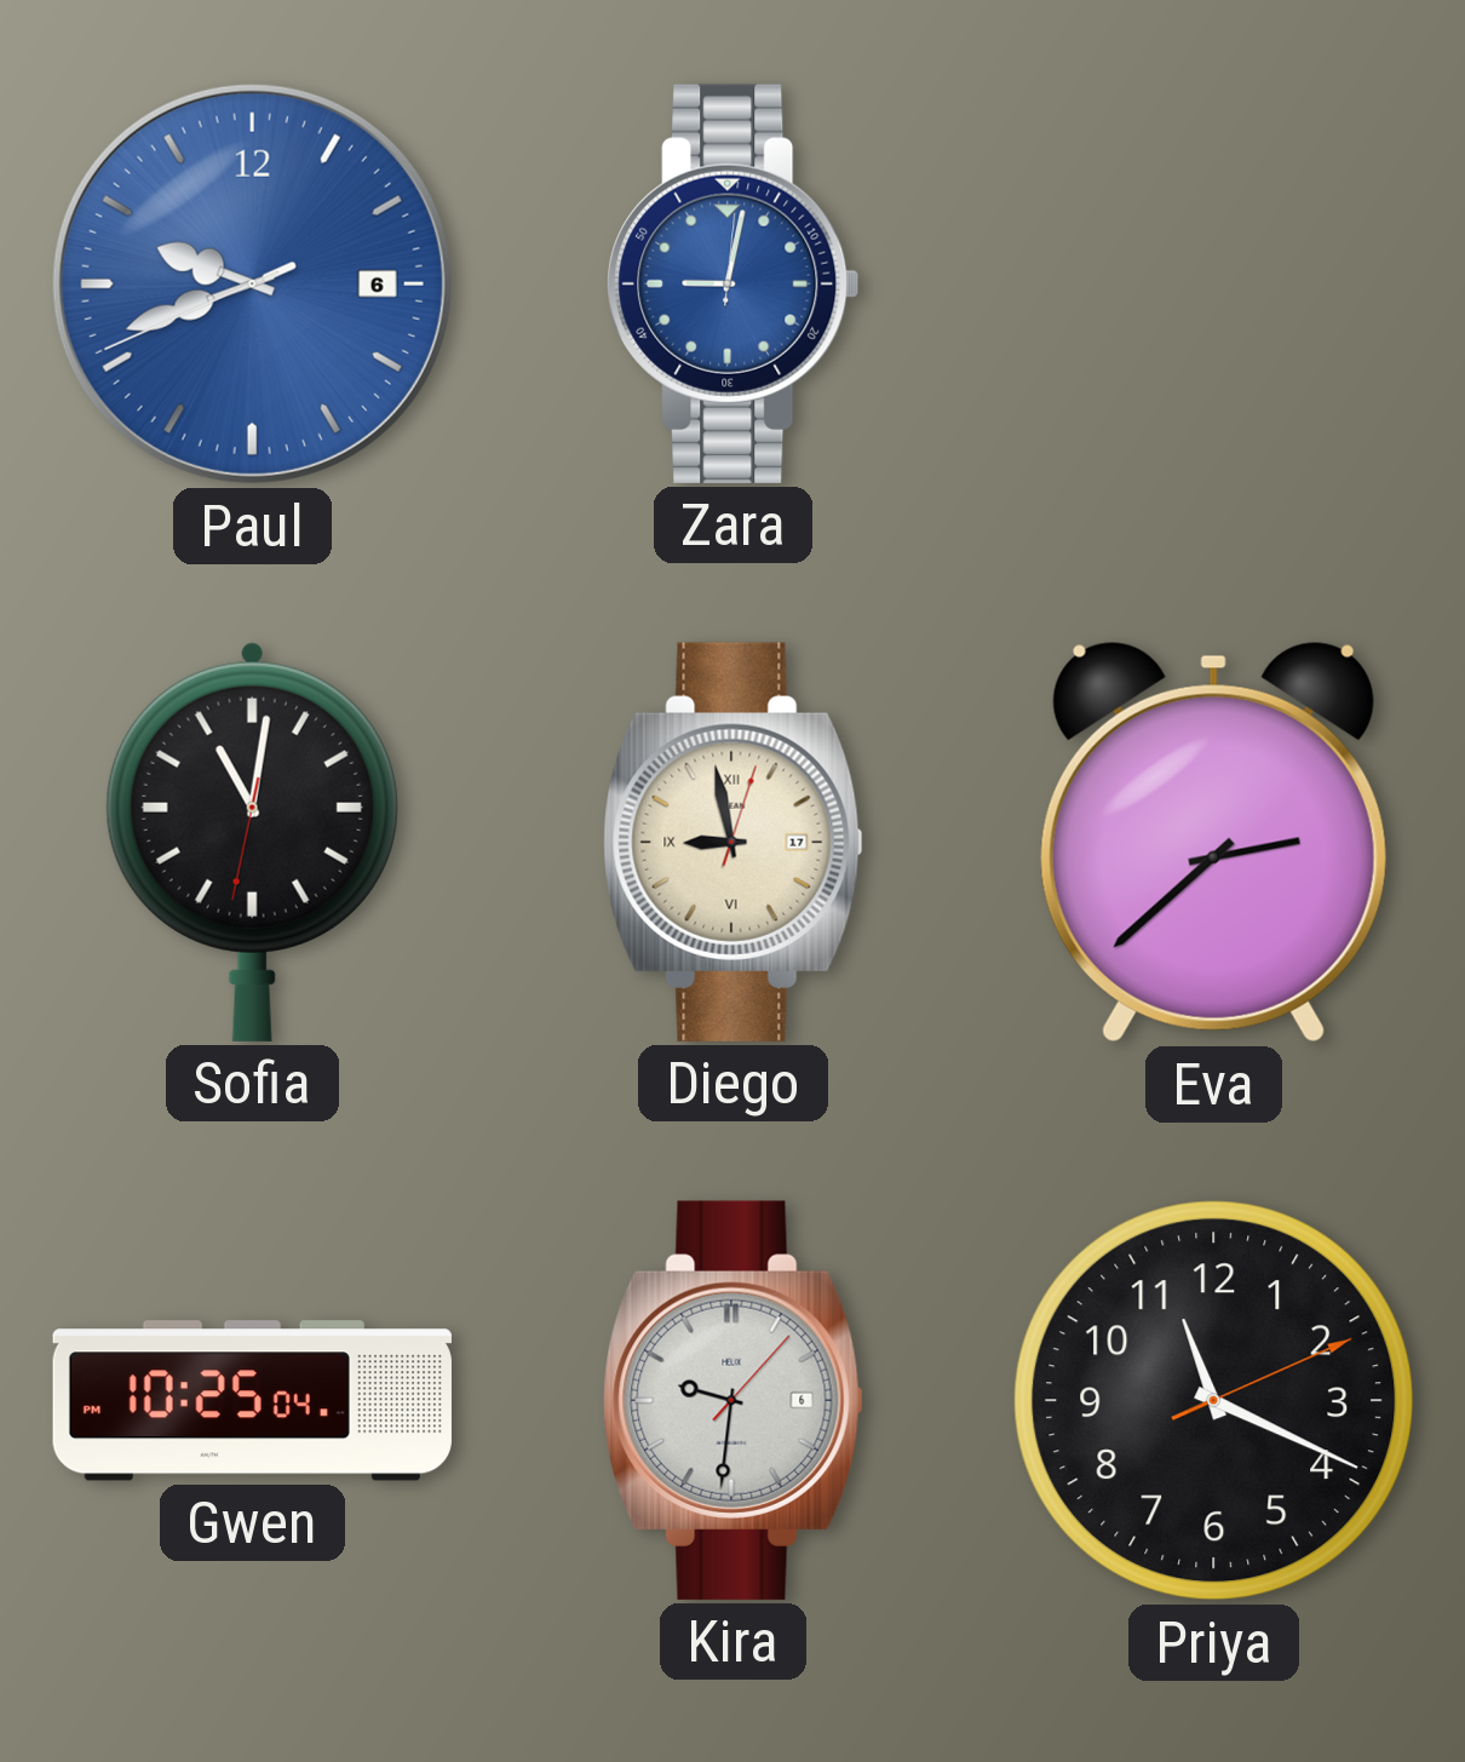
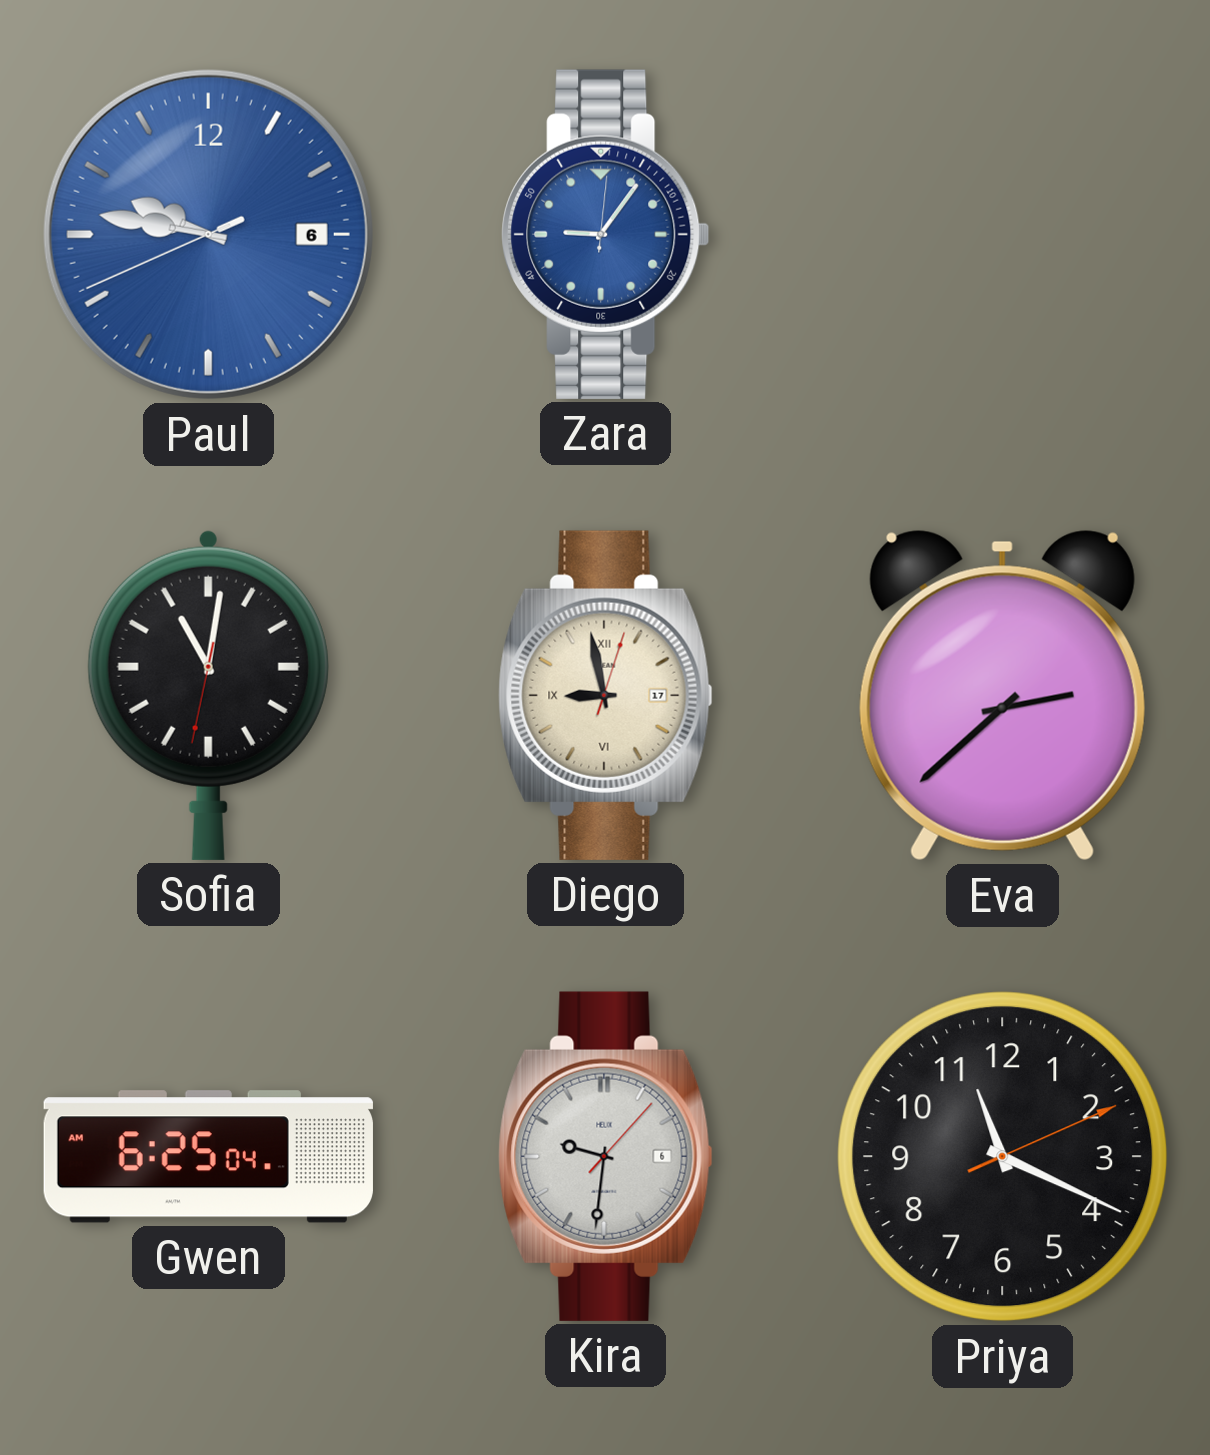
Paul: 9:41 -> 9:46 (208, 234)
Zara: 9:02 -> 9:06 (606, 234)
Gwen: 10:25 -> 6:25 (208, 1157)
